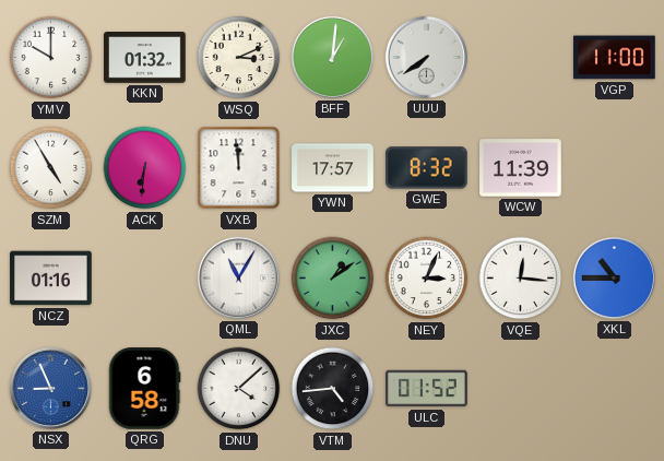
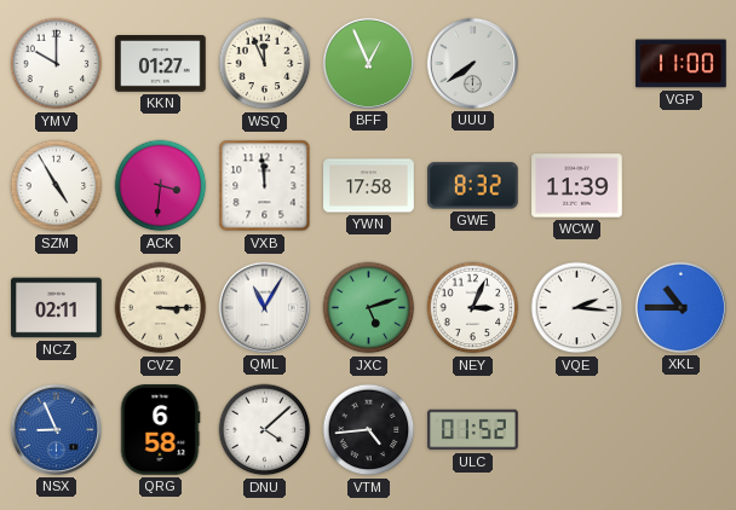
KKN: 01:32 -> 01:27 (161, 64)
WSQ: 3:11 -> 11:56 (265, 64)
BFF: 1:01 -> 12:56 (368, 63)
ACK: 6:31 -> 3:31 (161, 186)
YWN: 17:57 -> 17:58 (369, 186)
NCZ: 01:16 -> 02:11 (57, 308)
CVZ: none -> 3:15 (161, 308)
JXC: 1:09 -> 5:12 (369, 308)
VQE: 12:16 -> 2:16 (577, 308)
